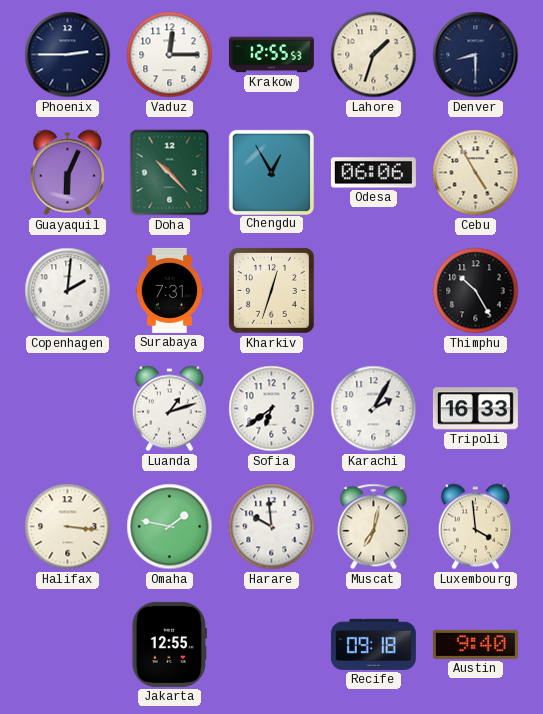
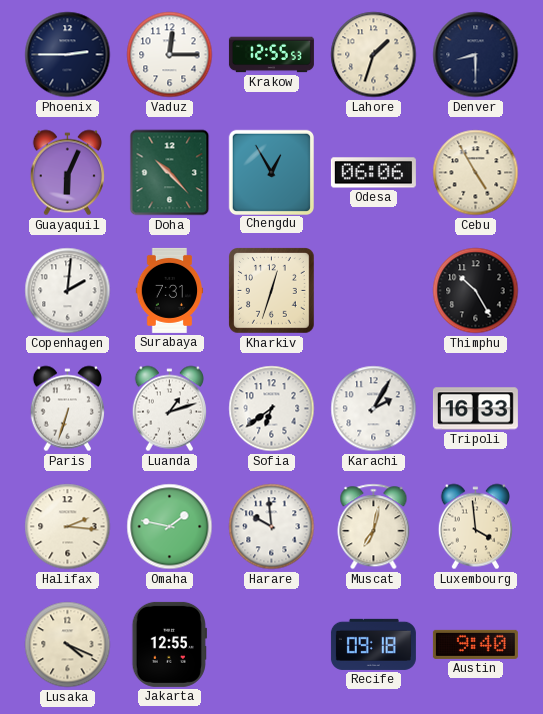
Paris: none -> 6:33 (67, 409)
Halifax: 3:16 -> 2:16 (68, 527)
Lusaka: none -> 4:19 (68, 645)
